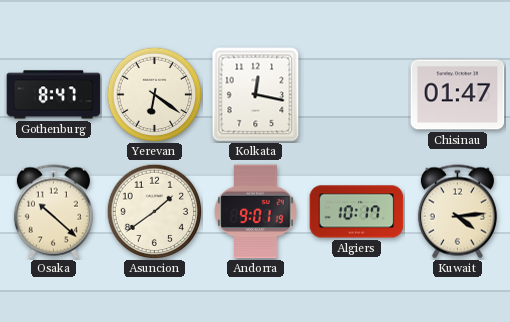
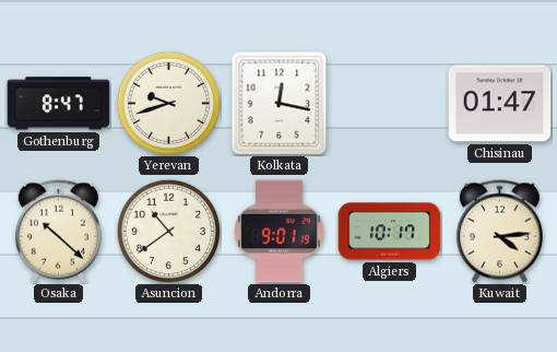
Yerevan: 6:21 -> 9:42 (168, 103)
Asuncion: 1:39 -> 10:39 (168, 231)
